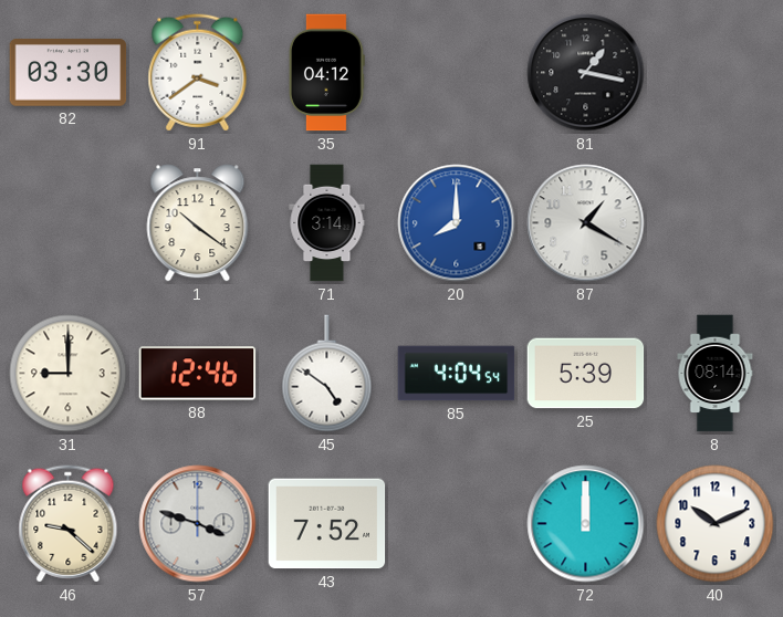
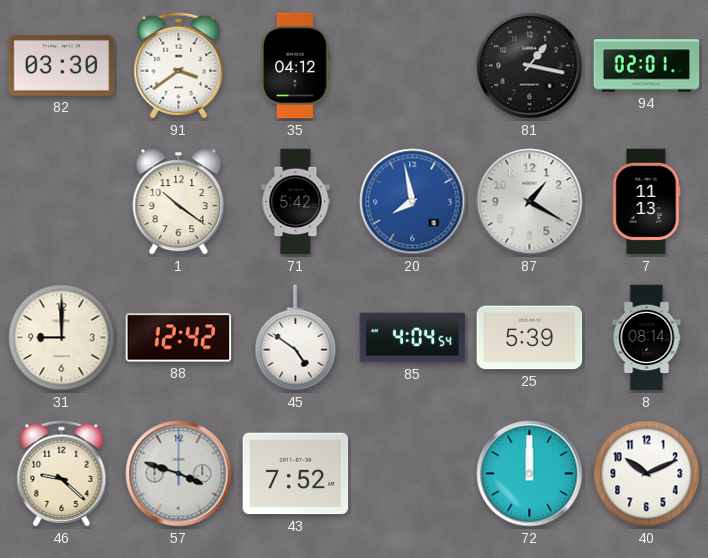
94: none -> 02:01 (647, 66)
71: 3:14 -> 5:42 (296, 202)
20: 8:00 -> 7:58 (413, 202)
7: none -> 11:13 (647, 202)
88: 12:46 -> 12:42 (179, 338)
